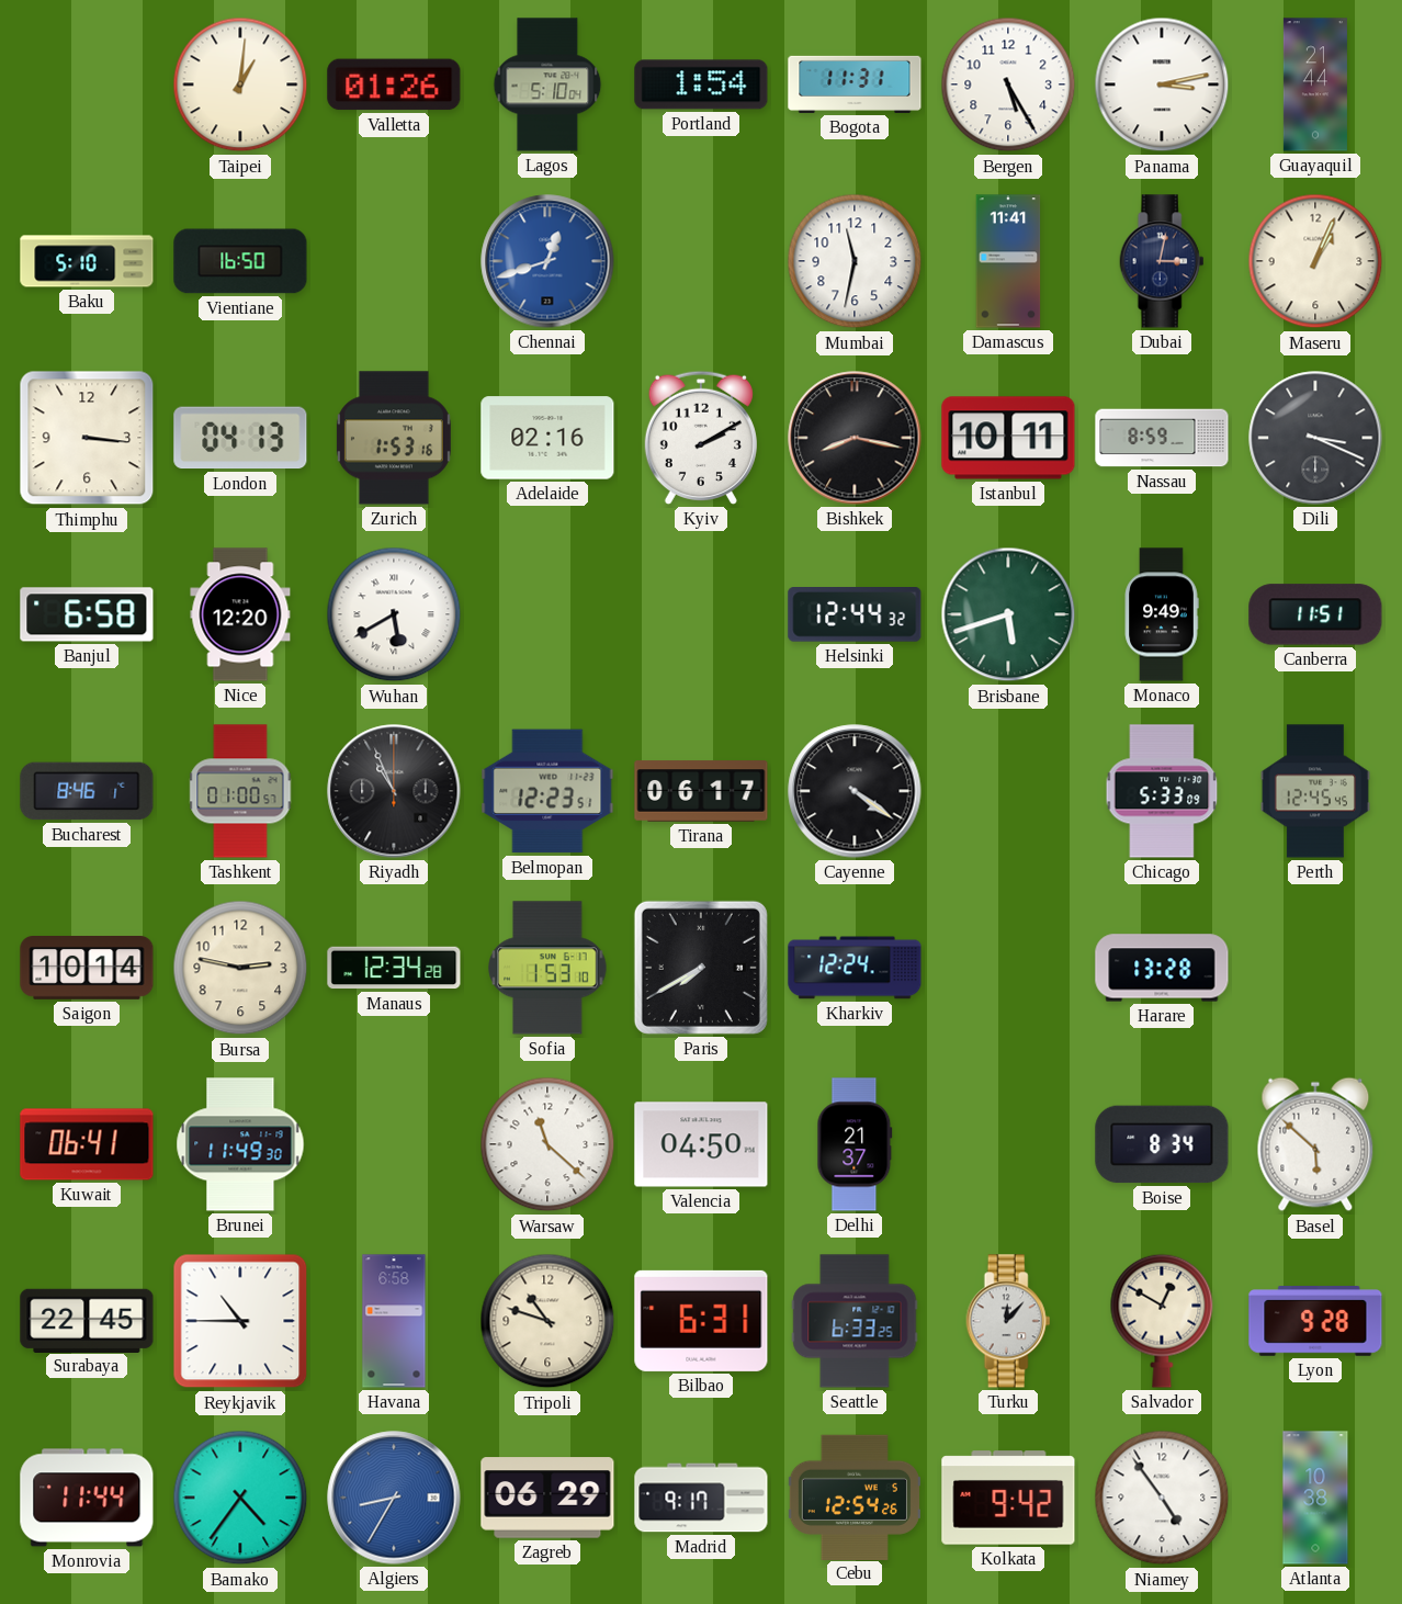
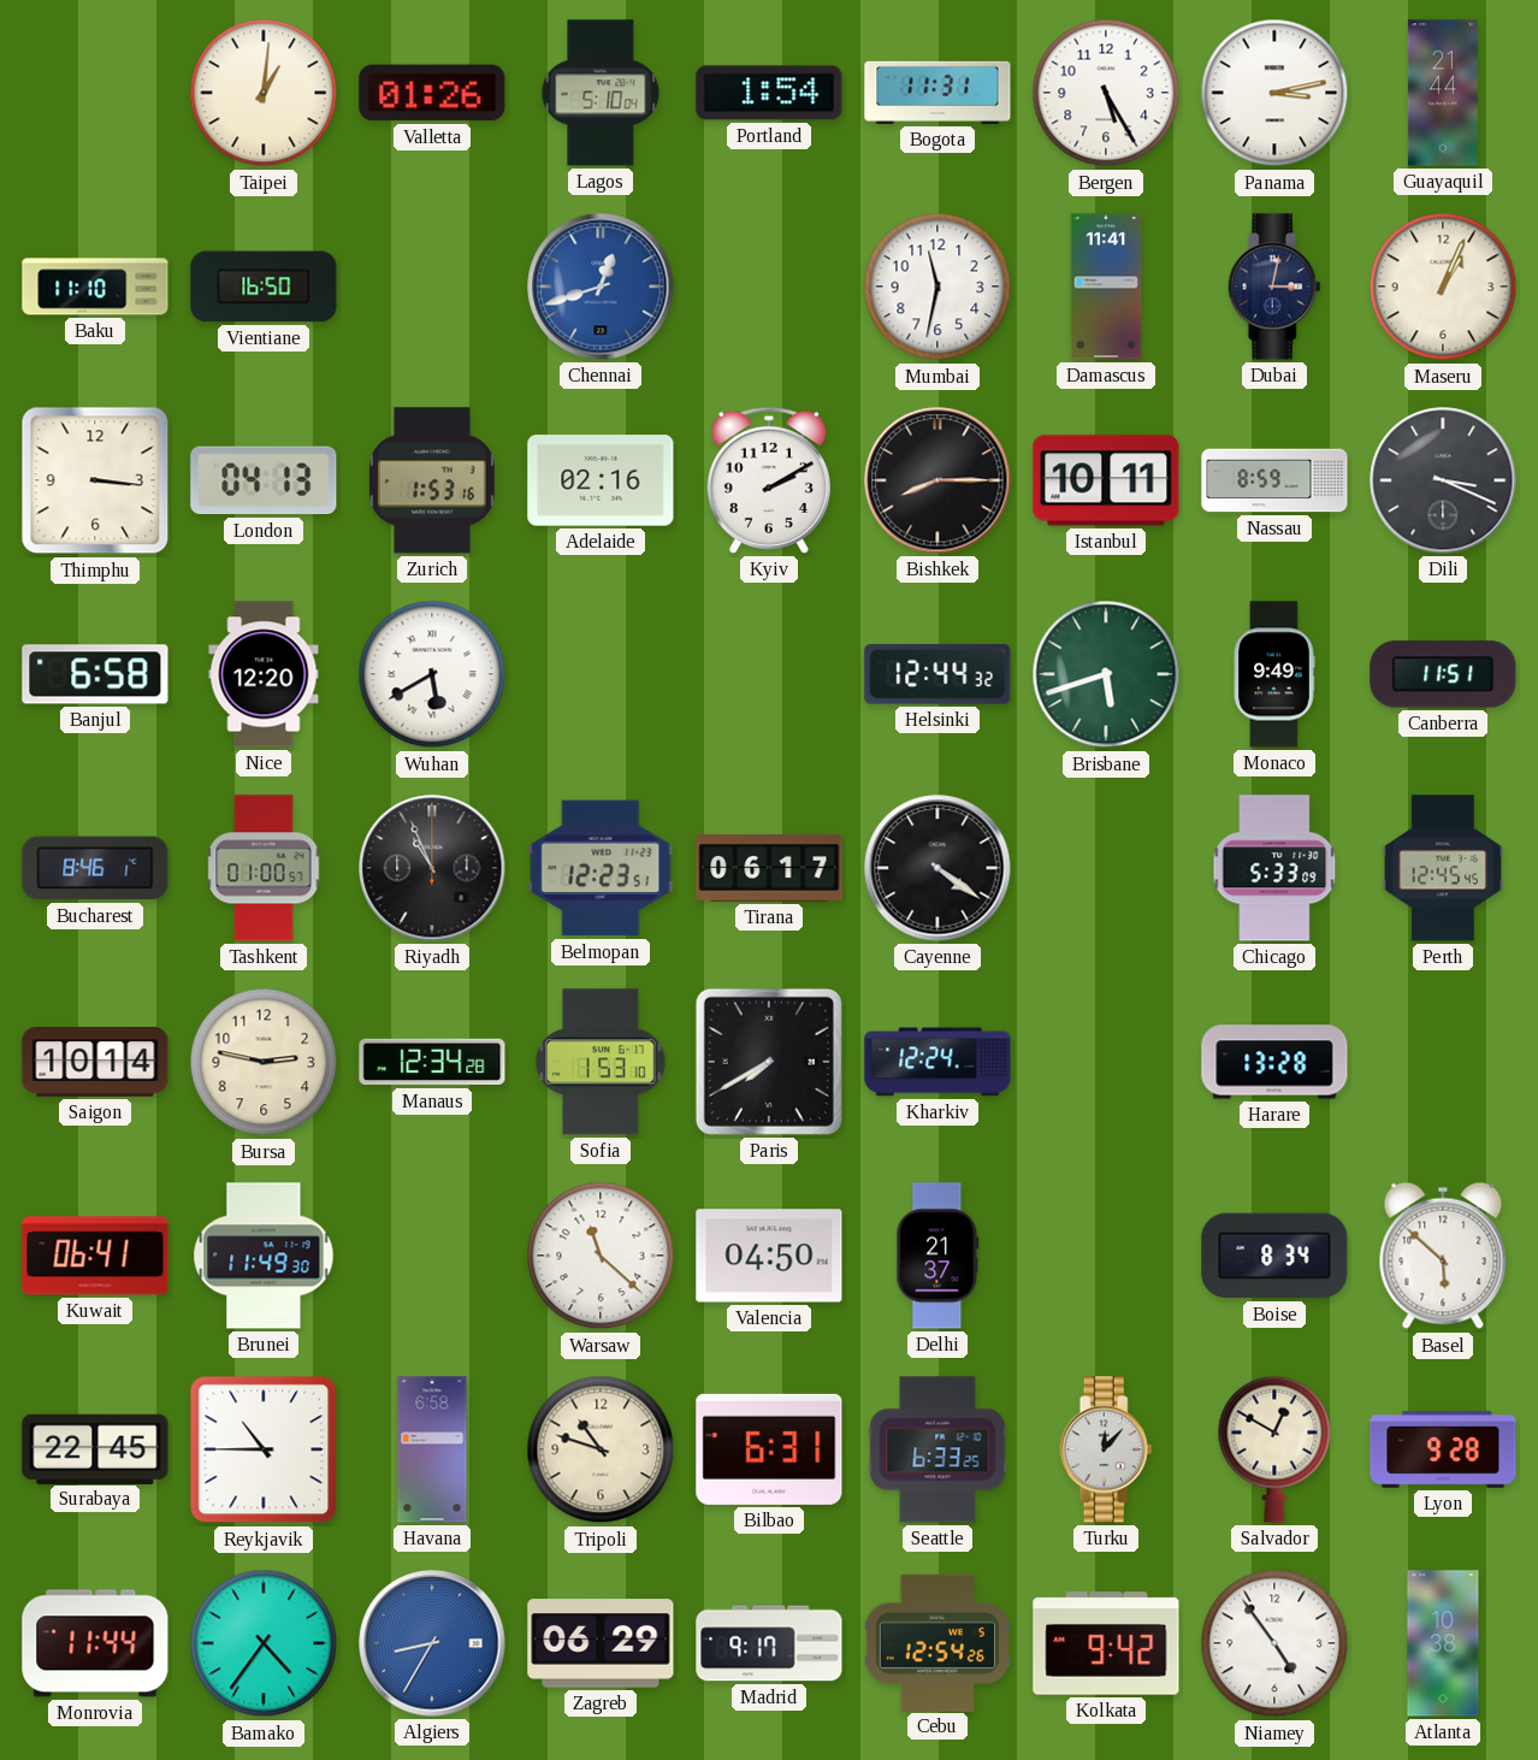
Baku: 5:10 -> 11:10 (95, 287)
Bishkek: 8:17 -> 8:15 (937, 480)
